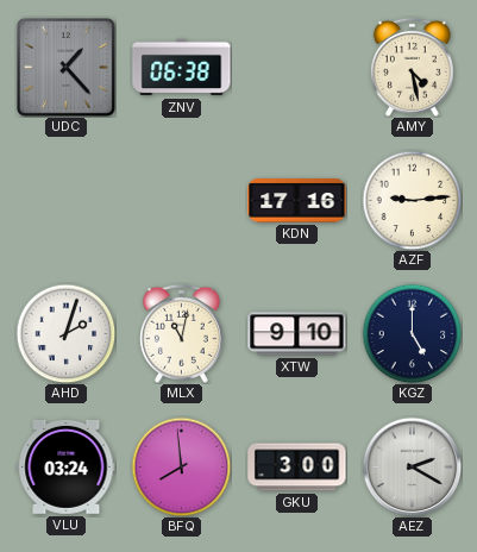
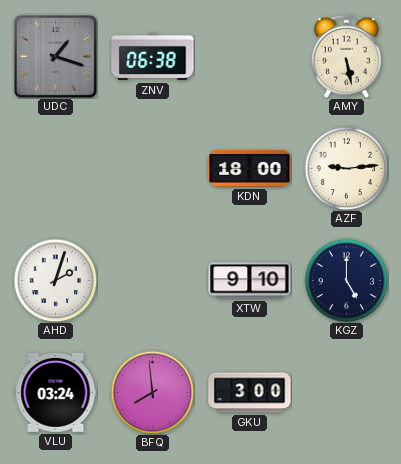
UDC: 1:23 -> 1:18 (56, 57)
AMY: 4:28 -> 5:28 (346, 56)
KDN: 17:16 -> 18:00 (250, 169)
MLX: 11:02 -> none (181, 333)
AEZ: 2:20 -> none (412, 466)
